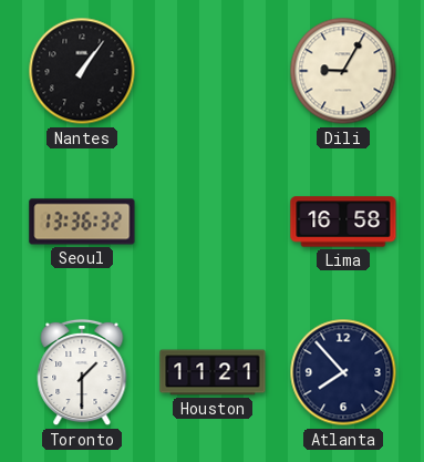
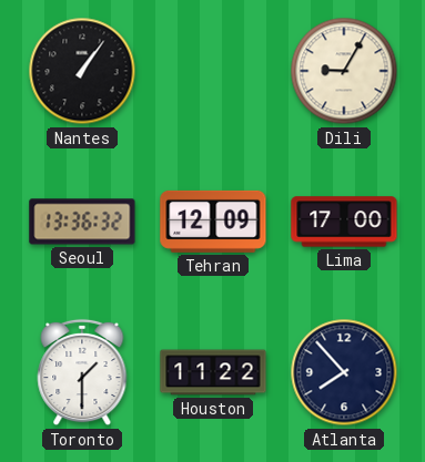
Tehran: none -> 12:09 (213, 222)
Lima: 16:58 -> 17:00 (344, 222)
Houston: 11:21 -> 11:22 (213, 372)
